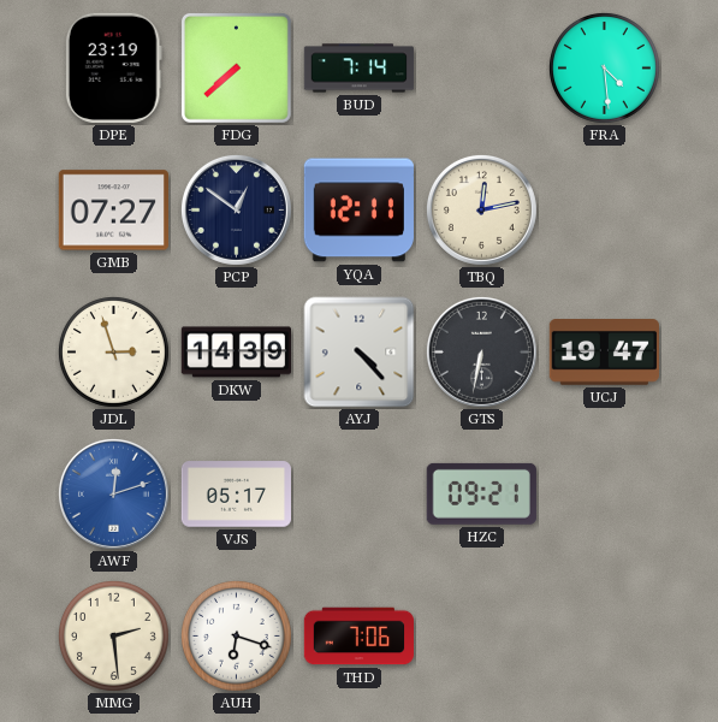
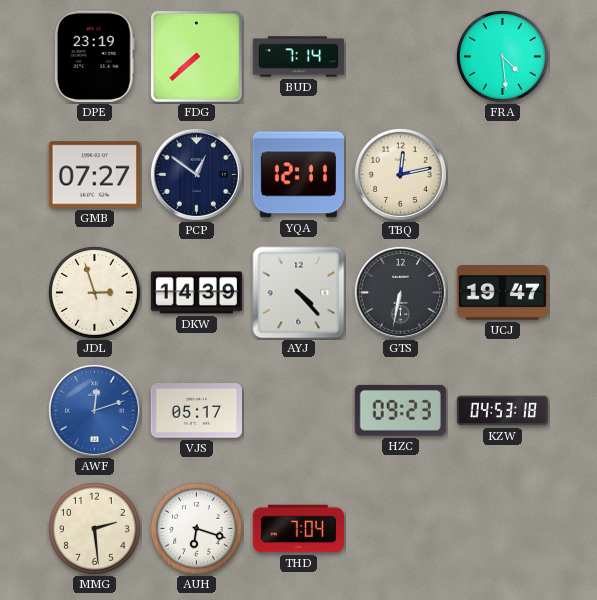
HZC: 09:21 -> 09:23 (400, 410)
KZW: none -> 04:53 (502, 411)
THD: 7:06 -> 7:04 (298, 529)
